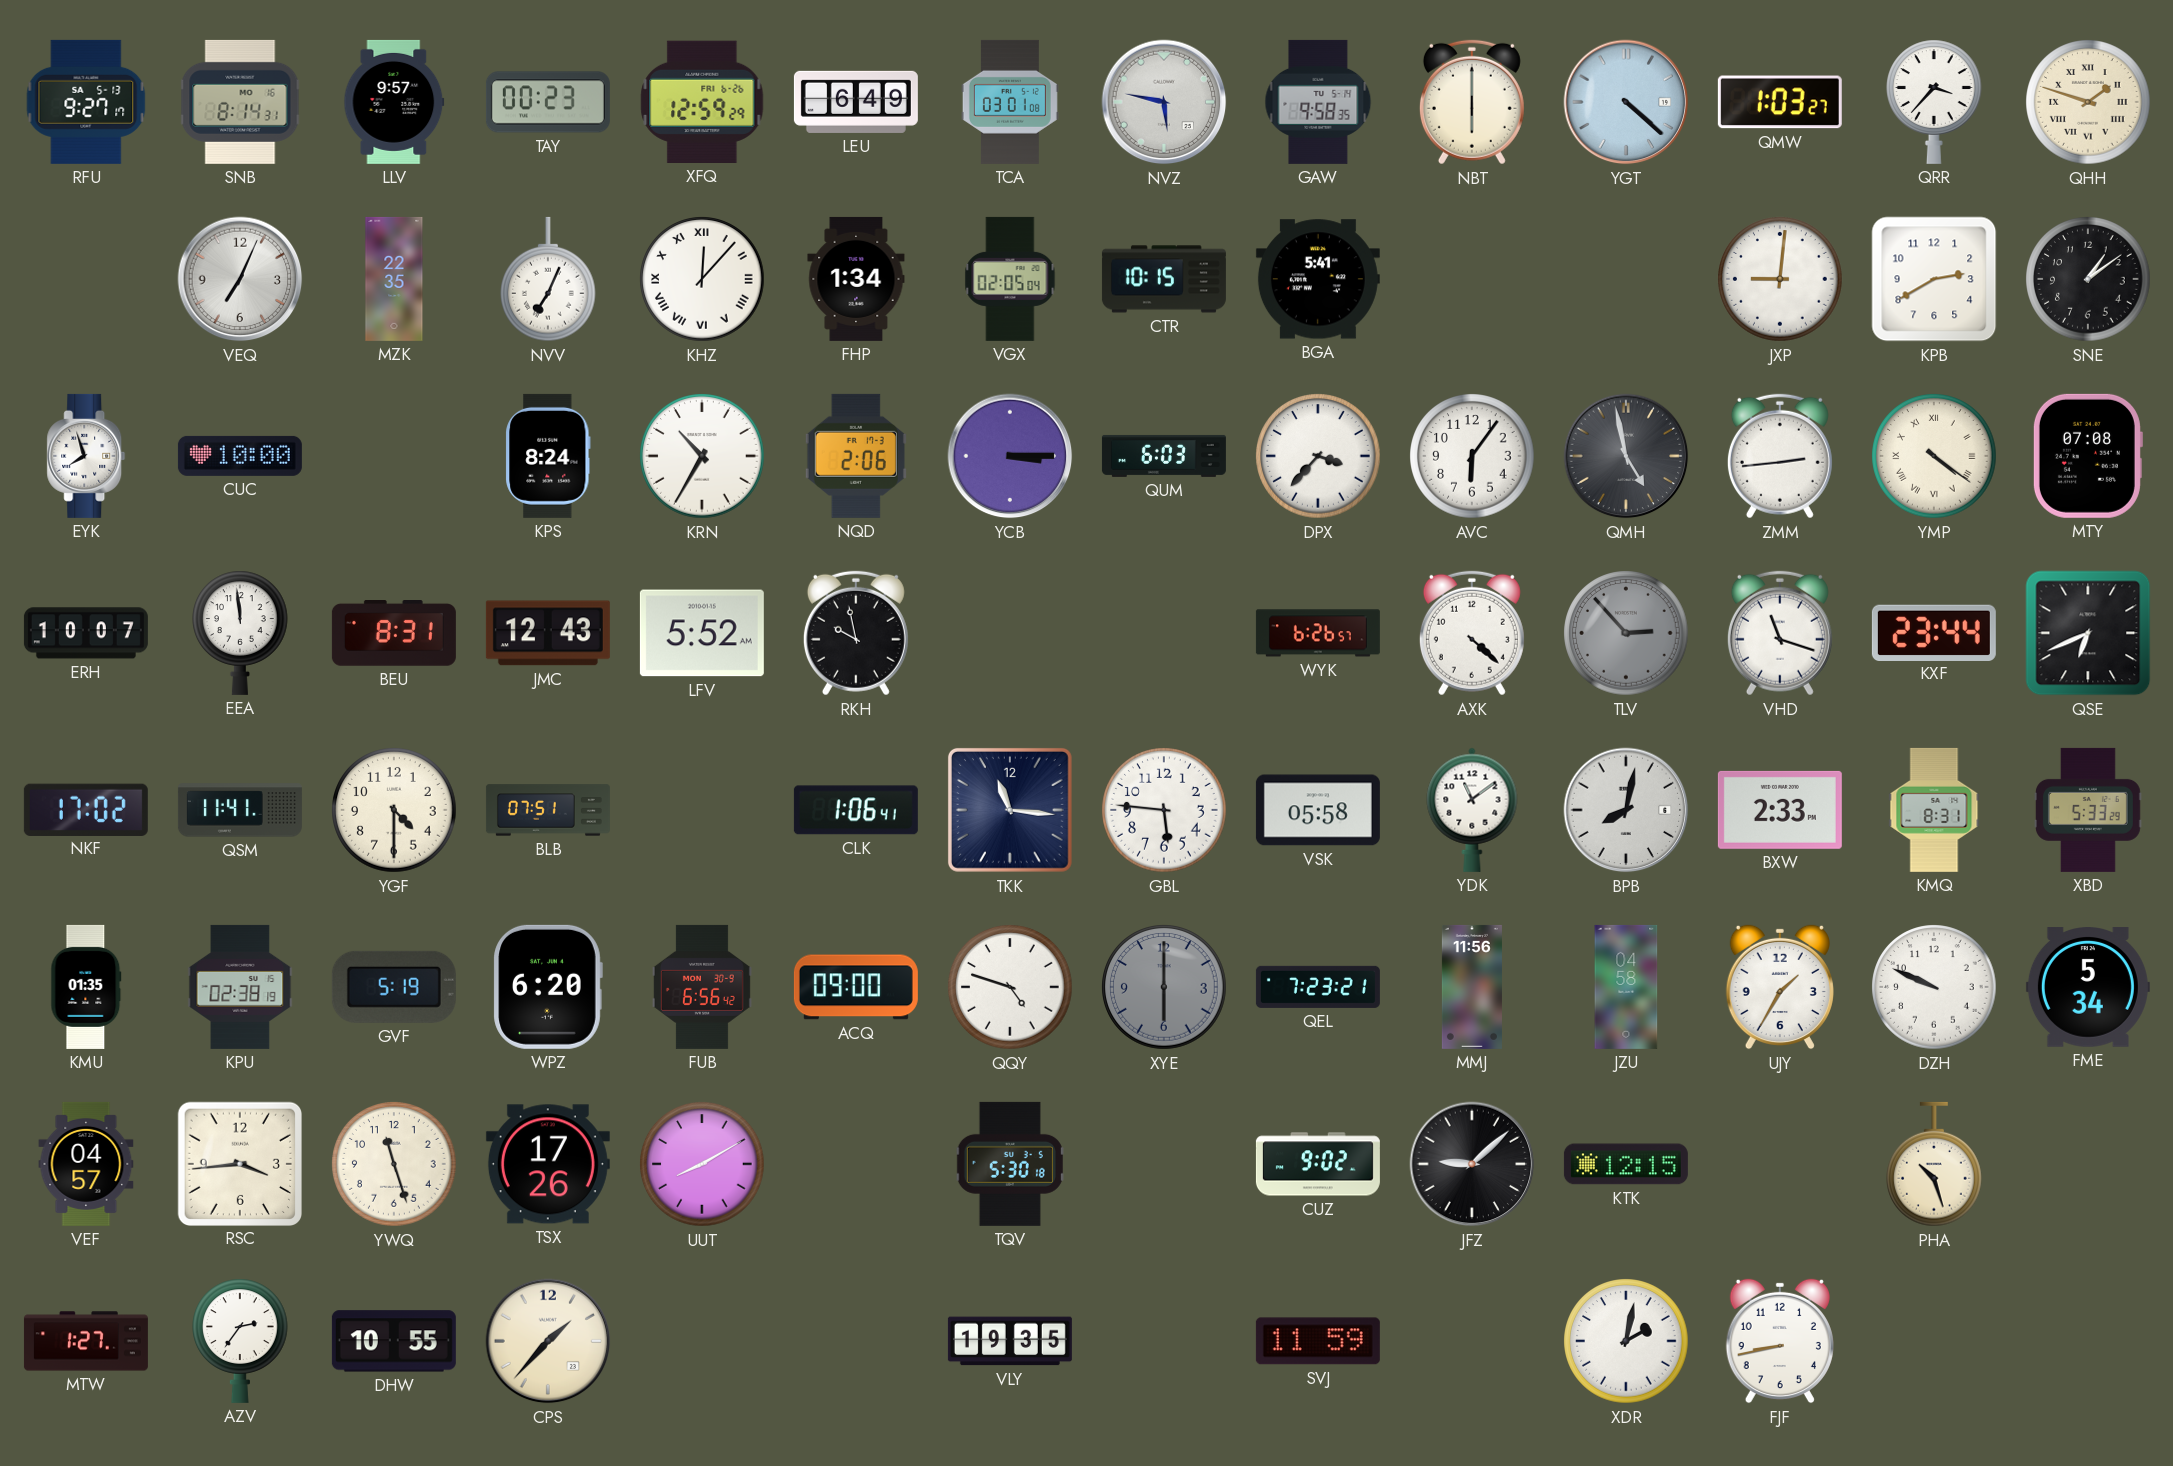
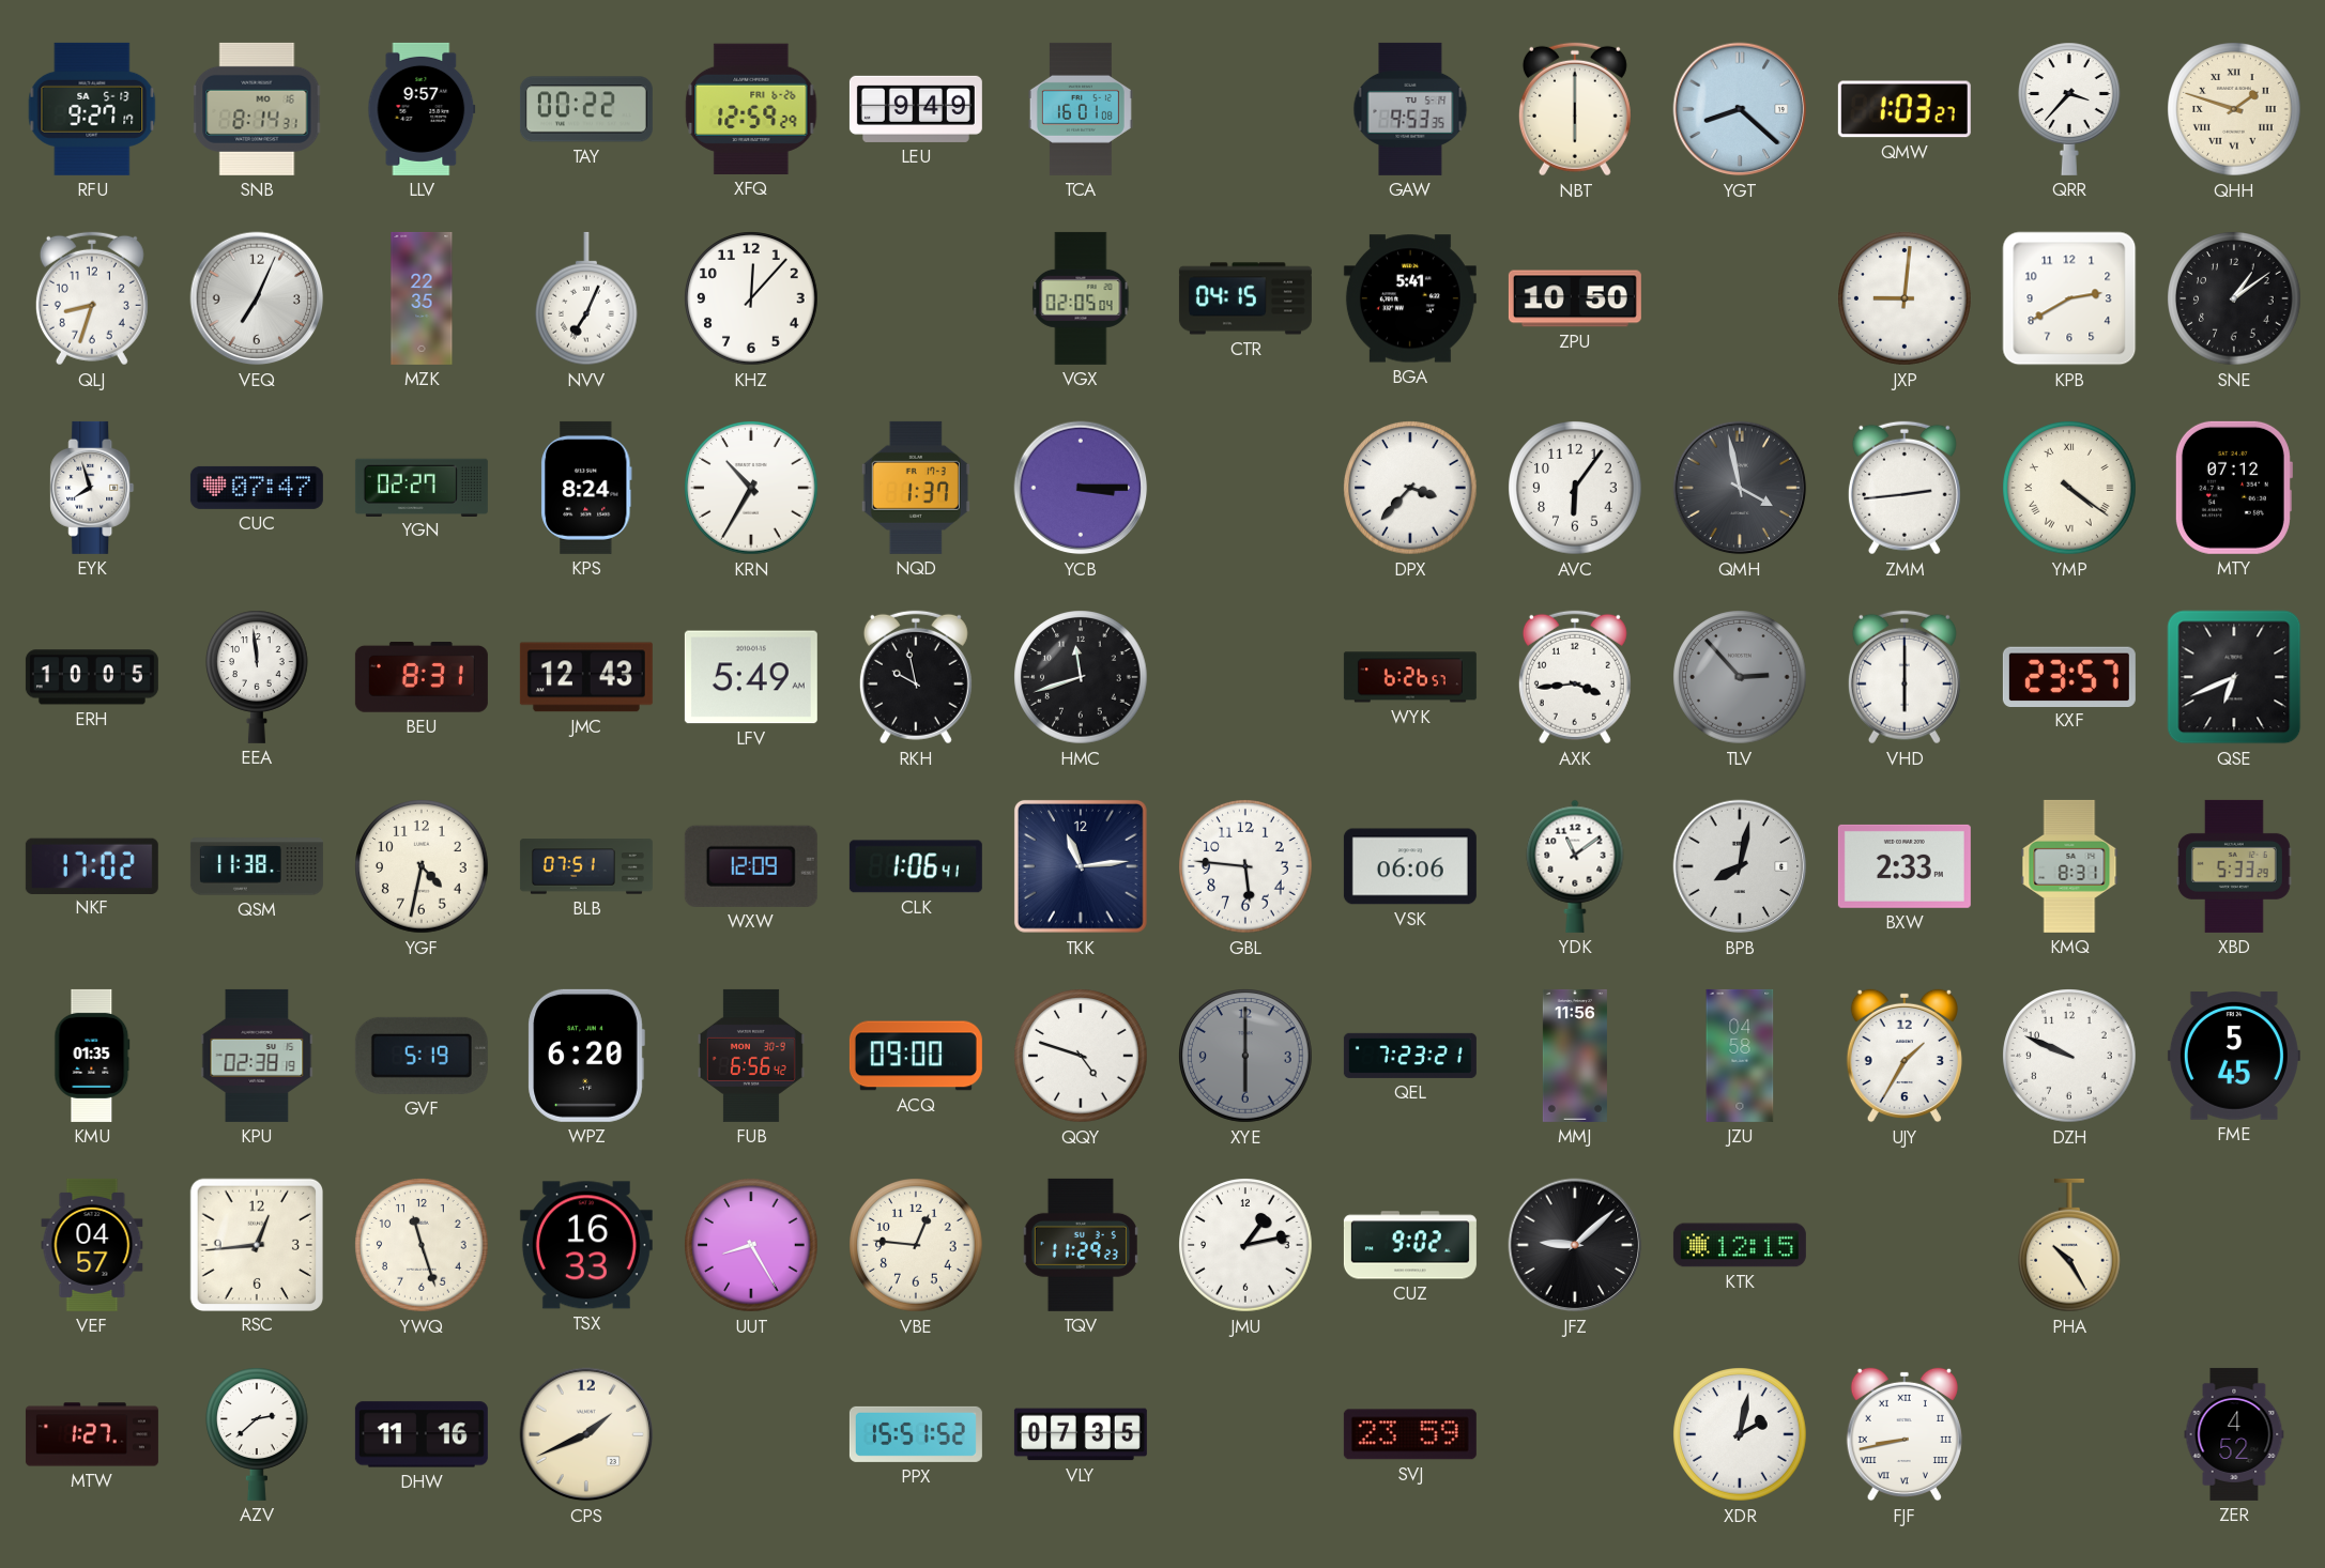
TAY: 00:23 -> 00:22 (586, 109)
LEU: 6:49 -> 9:49 (916, 109)
TCA: 03:01 -> 16:01 (1081, 109)
NVZ: 5:47 -> none (1164, 102)
GAW: 9:58 -> 9:53 (1410, 109)
YGT: 4:22 -> 8:22 (1740, 109)
QLJ: none -> 8:33 (92, 298)
KHZ numerals: Roman -> Arabic (751, 298)
FHP: 1:34 -> none (856, 279)
CTR: 10:15 -> 04:15 (1245, 298)
ZPU: none -> 10:50 (1575, 298)
CUC: 10:00 -> 07:47 (257, 488)
YGN: none -> 02:27 (422, 487)
NQD: 2:06 -> 1:37 (916, 488)
QUM: 6:03 -> none (1164, 456)
QMH: 4:58 -> 3:58 (1740, 488)
MTY: 07:08 -> 07:12 (2233, 488)
ERH: 10:07 -> 10:05 (92, 677)
LFV: 5:52 -> 5:49 (751, 677)
HMC: none -> 11:42 (1081, 677)
AXK: 4:22 -> 3:44 (1575, 677)
VHD: 11:18 -> 6:00 (1905, 677)
KXF: 23:44 -> 23:57 (2069, 676)
QSM: 11:41 -> 11:38 (257, 866)
YGF: 4:30 -> 4:32 (422, 866)
WXW: none -> 12:09 (751, 866)
TKK: 11:16 -> 11:14 (1081, 866)
VSK: 05:58 -> 06:06 (1410, 866)
FME: 5:34 -> 5:45 (2234, 1056)
RSC: 3:44 -> 12:44 (256, 1244)
TSX: 17:26 -> 16:33 (586, 1245)
UUT: 8:10 -> 8:25 (751, 1245)
VBE: none -> 12:46 (916, 1245)
TQV: 5:30 -> 11:29 (1081, 1245)
JMU: none -> 1:13 (1245, 1245)
PHA: 10:27 -> 10:25 (2070, 1245)
AZV: 2:36 -> 2:38 (258, 1434)
DHW: 10:55 -> 11:16 (422, 1434)
CPS: 1:37 -> 1:41 (586, 1434)
PPX: none -> 15:51 (916, 1434)
VLY: 19:35 -> 07:35 (1081, 1434)
SVJ: 11:59 -> 23:59 (1410, 1434)
FJF numerals: Arabic -> Roman (1905, 1434)
ZER: none -> 4:52 (2234, 1434)
